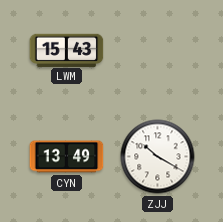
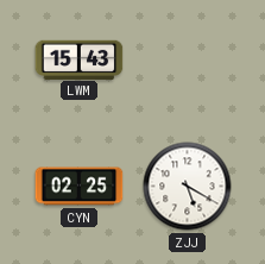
CYN: 13:49 -> 02:25 (80, 187)
ZJJ: 10:20 -> 5:20 (188, 187)
